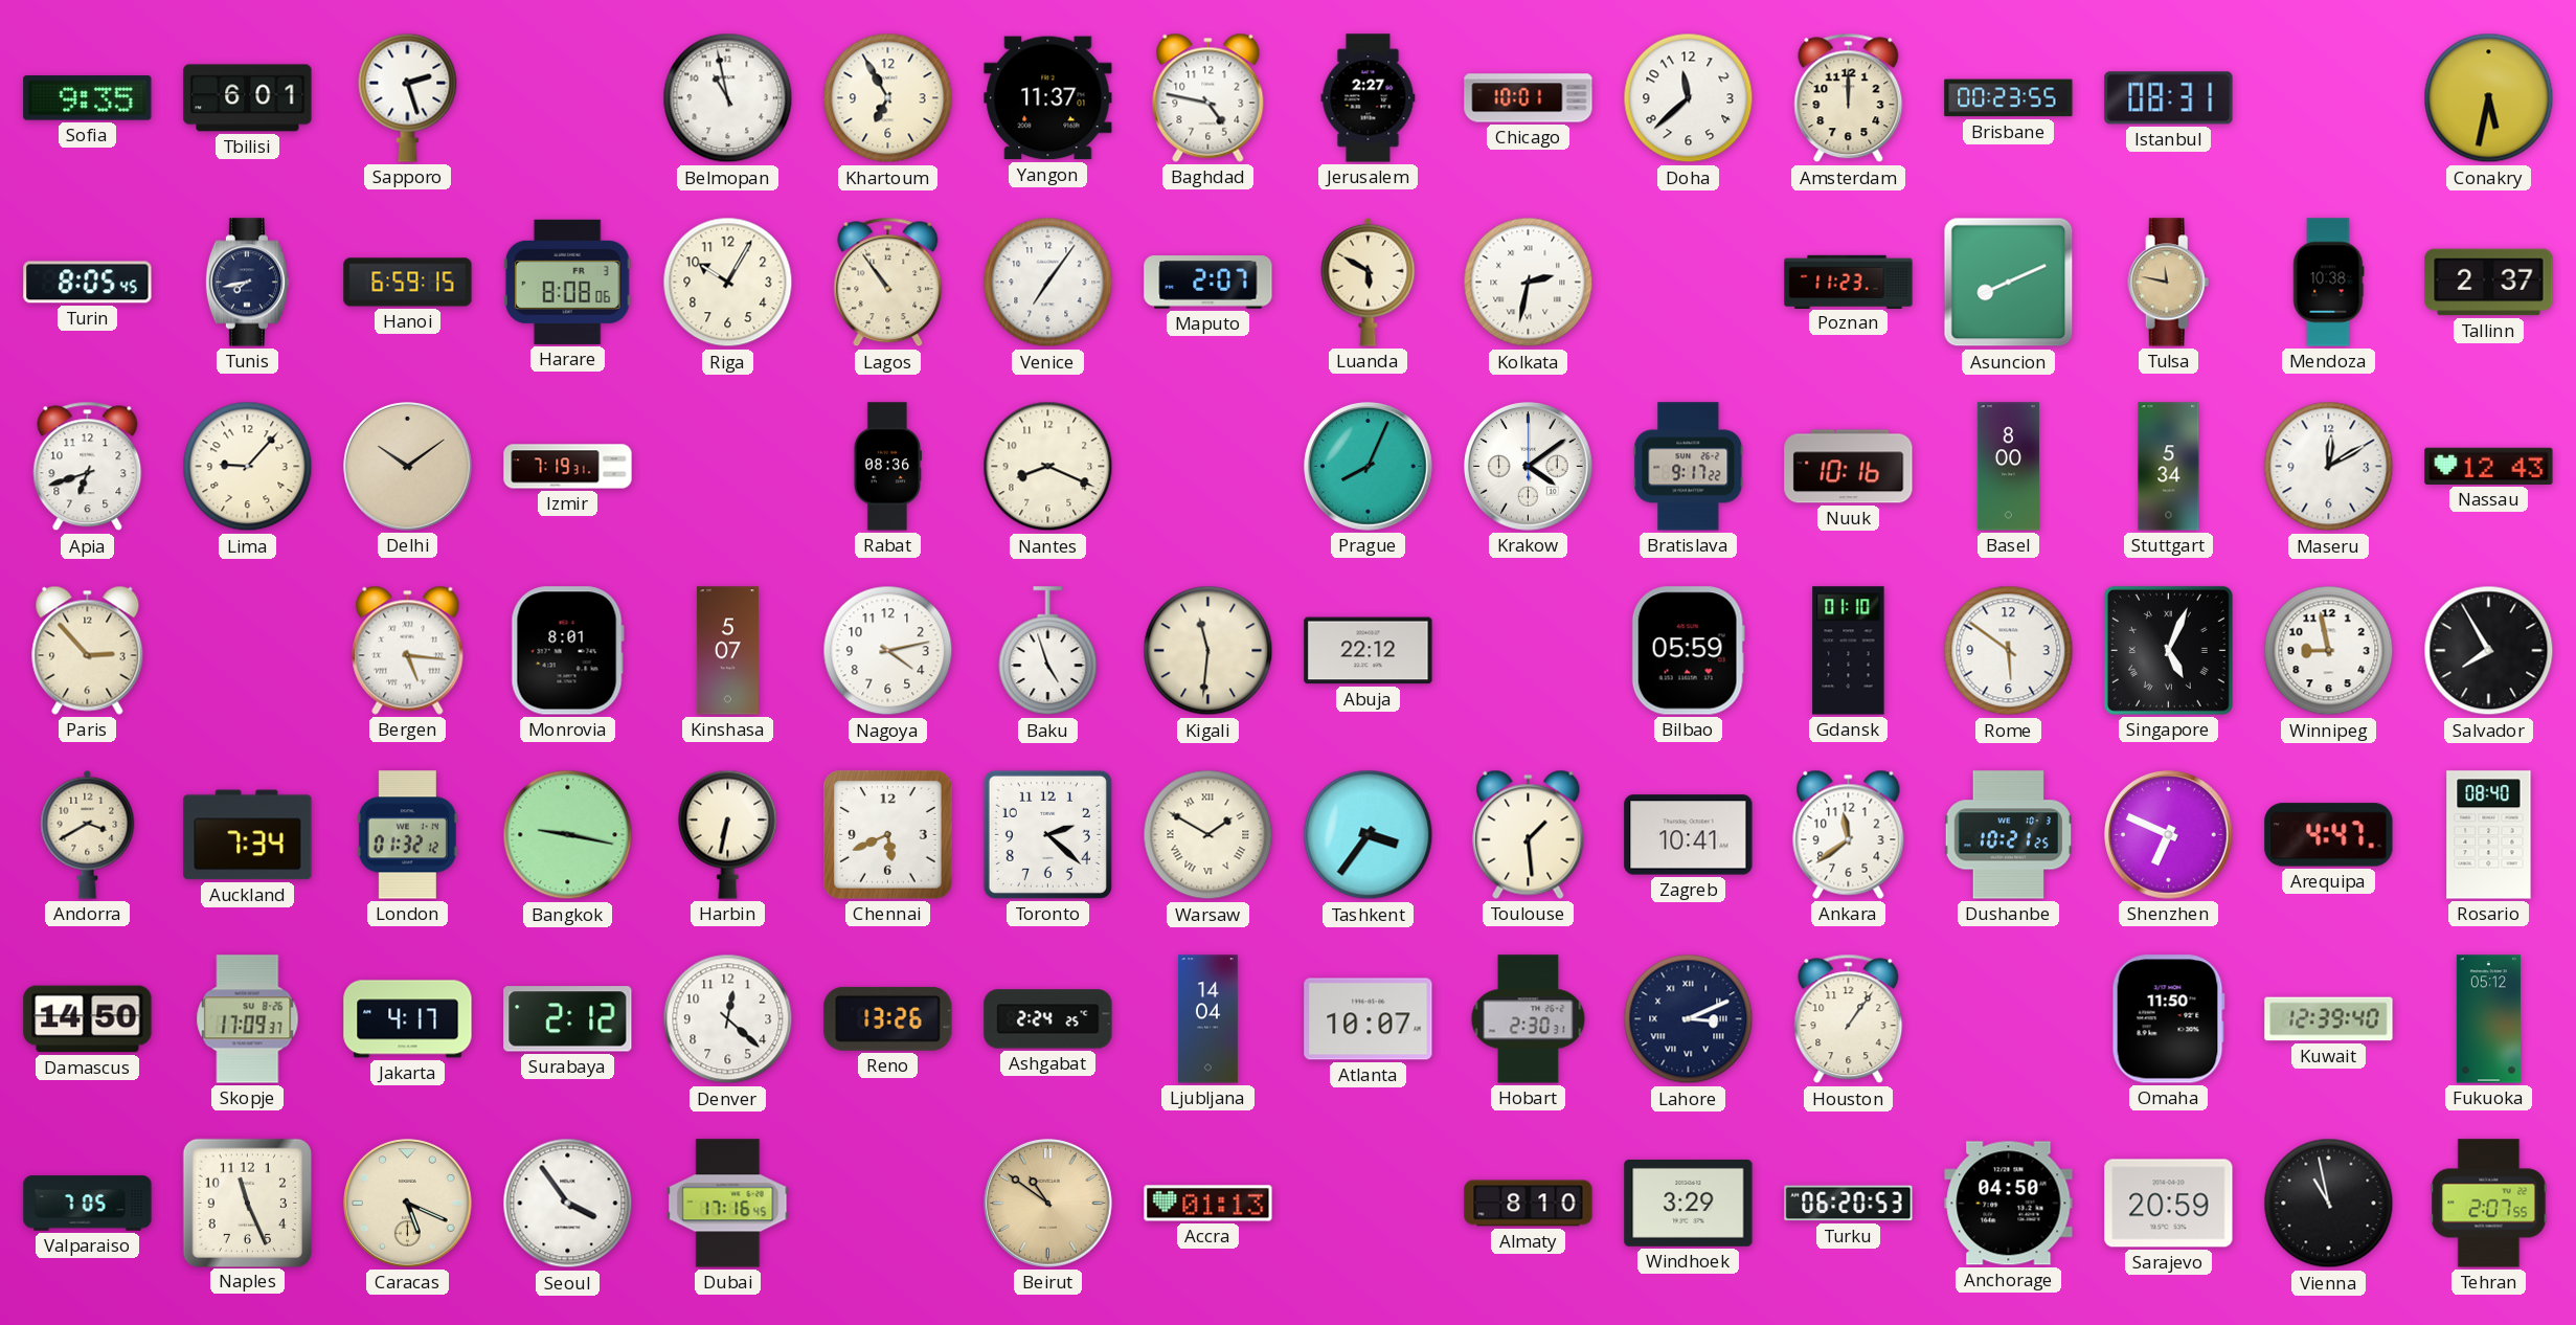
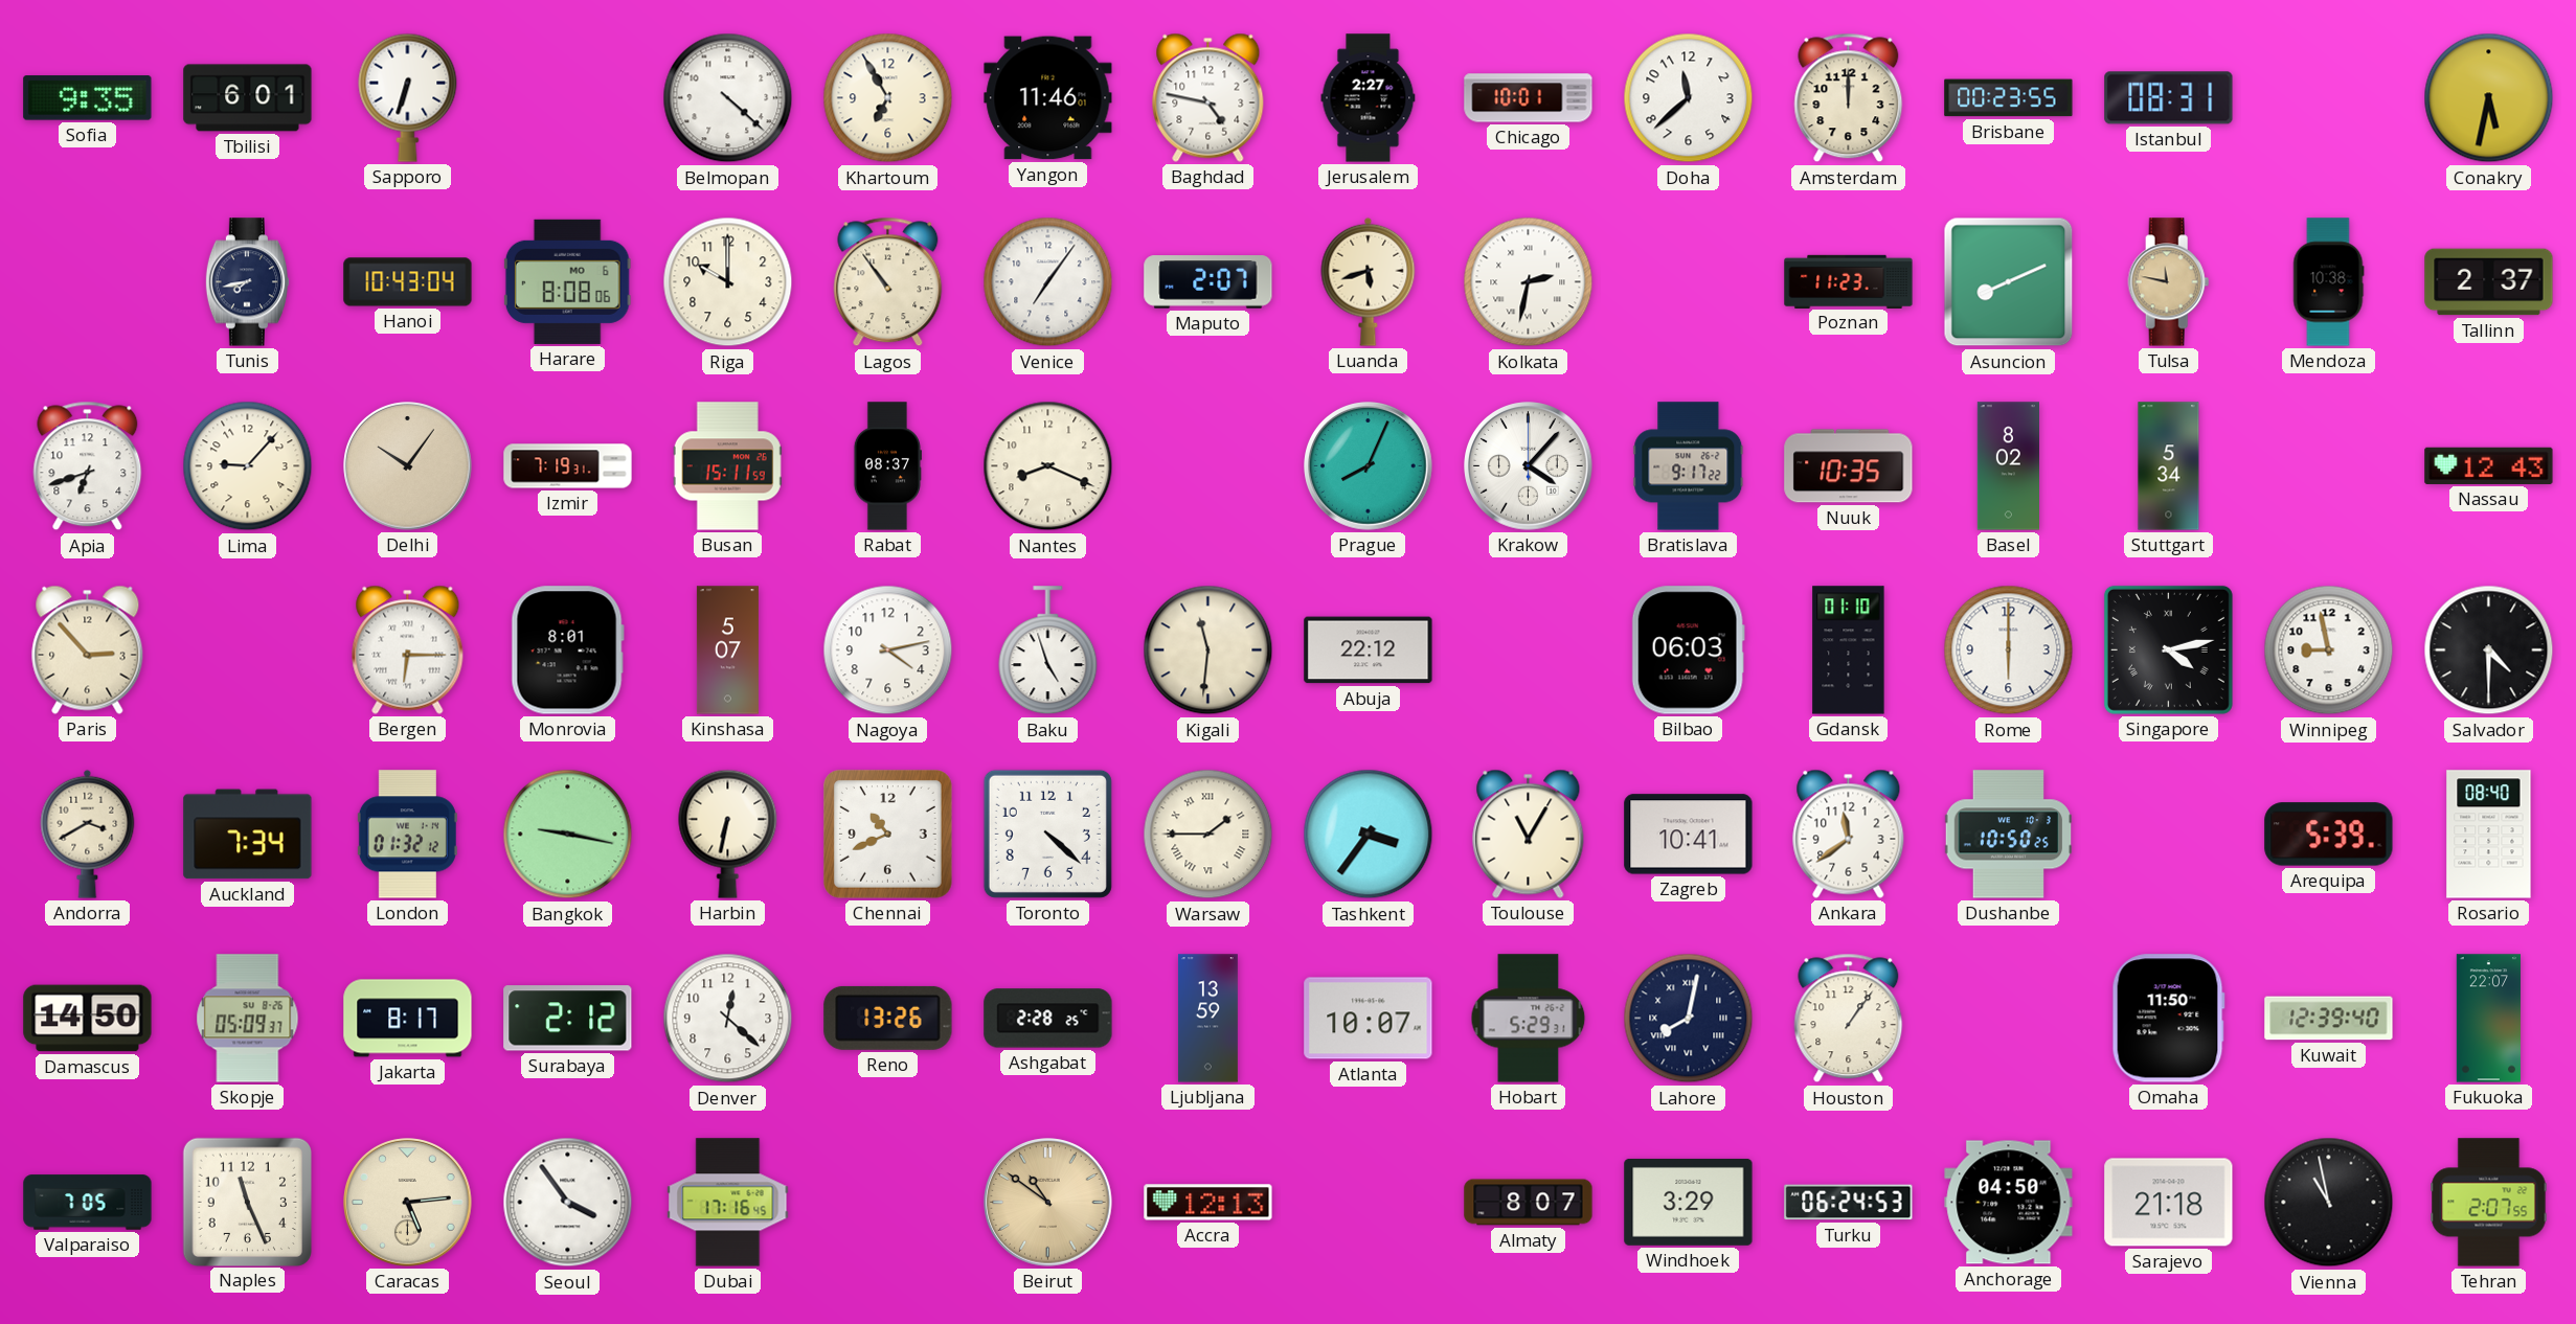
Sapporo: 2:27 -> 6:33 (408, 97)
Belmopan: 10:58 -> 4:22 (728, 98)
Yangon: 11:37 -> 11:46 (1048, 98)
Turin: 8:05 -> none (88, 283)
Hanoi: 6:59 -> 10:43 (408, 282)
Harare date: FR 3 -> MO 6 (567, 281)
Riga: 10:05 -> 10:00 (728, 282)
Luanda: 5:50 -> 5:42 (1369, 281)
Delhi: 10:09 -> 10:06 (408, 466)
Busan: none -> 15:11 (727, 466)
Rabat: 08:36 -> 08:37 (887, 466)
Krakow: 4:09 -> 4:07 (1529, 466)
Nuuk: 10:16 -> 10:35 (1849, 466)
Basel: 8:00 -> 8:02 (2008, 466)
Maseru: 12:10 -> none (2329, 467)
Bergen: 5:16 -> 6:15 (408, 649)
Bilbao: 05:59 -> 06:03 (1688, 650)
Rome: 5:51 -> 6:00 (2009, 650)
Singapore: 5:04 -> 4:13 (2168, 649)
Salvador: 7:55 -> 4:30 (2489, 650)
Chennai: 5:41 -> 10:41 (888, 835)
Toronto: 2:22 -> 4:22 (1047, 834)
Warsaw: 1:50 -> 1:45 (1208, 835)
Toulouse: 1:29 -> 11:05 (1529, 834)
Dushanbe: 10:21 -> 10:50 (2009, 835)
Shenzhen: 6:49 -> none (2169, 835)
Arequipa: 4:47 -> 5:39 (2329, 835)
Skopje: 17:09 -> 05:09 (248, 1019)
Jakarta: 4:17 -> 8:17 (408, 1019)
Ashgabat: 2:24 -> 2:28 (1048, 1019)
Ljubljana: 14:04 -> 13:59 (1207, 1019)
Hobart: 2:30 -> 5:29 (1529, 1019)
Lahore: 3:11 -> 8:02 (1689, 1019)
Fukuoka: 05:12 -> 22:07 (2488, 1019)
Caracas: 5:19 -> 5:14 (408, 1203)
Accra: 01:13 -> 12:13 (1208, 1203)
Almaty: 8:10 -> 8:07 (1529, 1203)
Turku: 06:20 -> 06:24 (1849, 1203)
Sarajevo: 20:59 -> 21:18 (2169, 1203)
